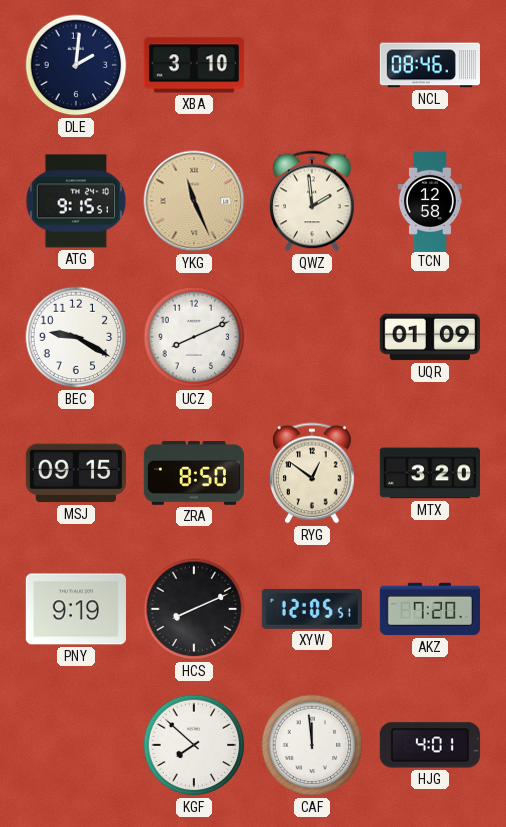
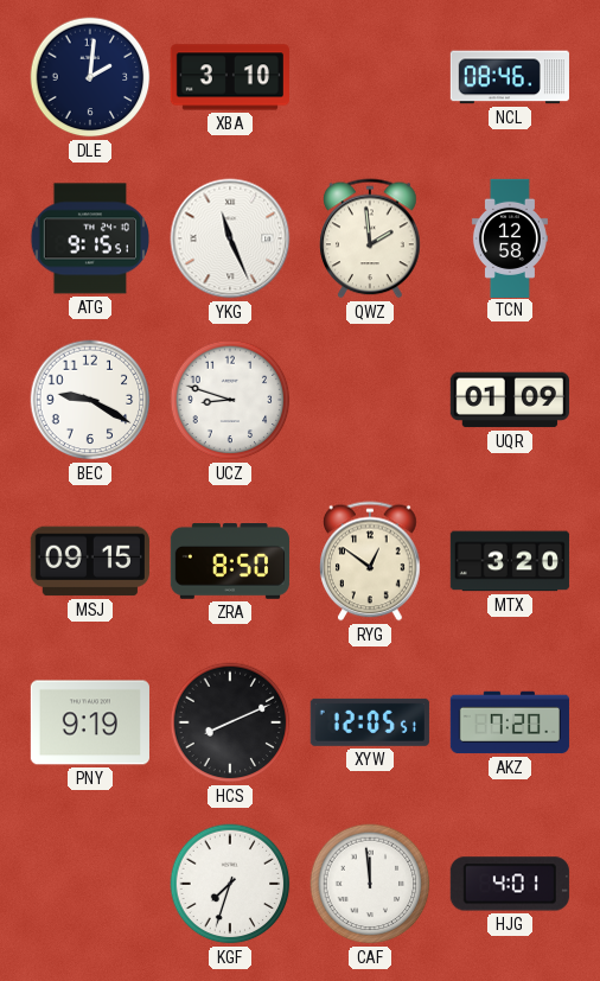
YKG dial: champagne -> white (230, 238)
UCZ: 8:11 -> 8:48 (230, 400)
KGF: 7:52 -> 7:33 (230, 884)
